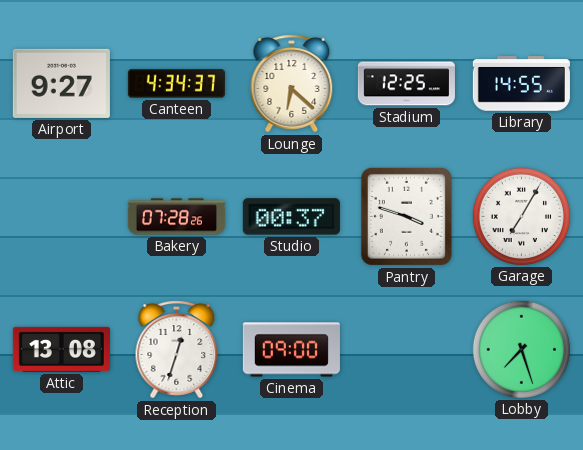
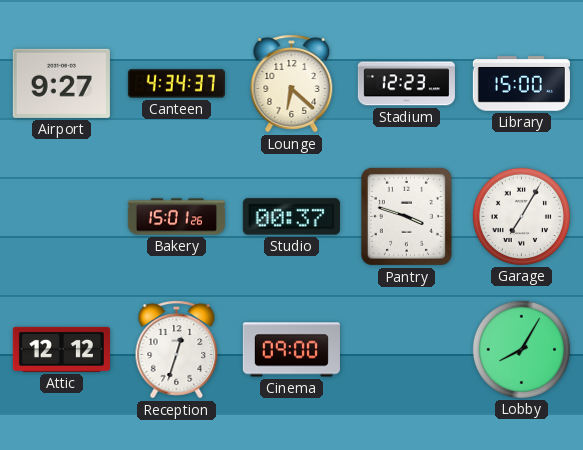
Stadium: 12:25 -> 12:23 (406, 84)
Library: 14:55 -> 15:00 (521, 84)
Bakery: 07:28 -> 15:01 (176, 217)
Attic: 13:08 -> 12:12 (61, 349)
Lobby: 7:27 -> 8:05 (521, 349)
